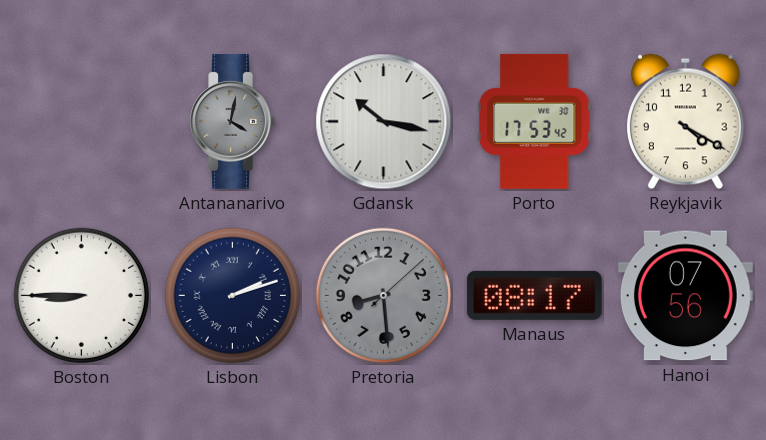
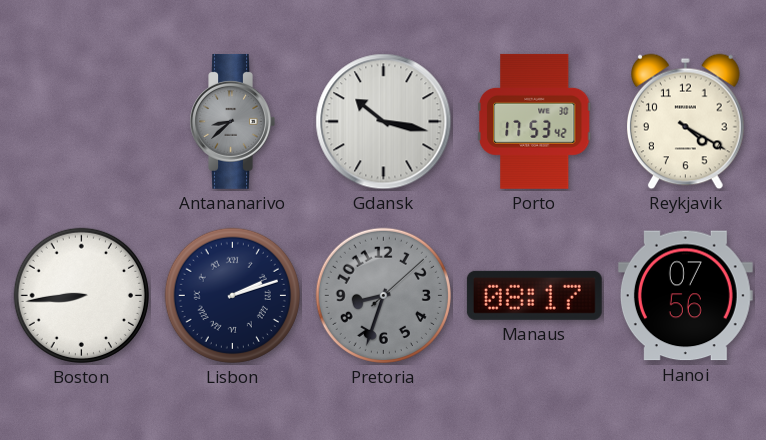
Antananarivo: 4:02 -> 8:38 (232, 121)
Boston: 8:45 -> 8:44 (81, 295)
Pretoria: 8:29 -> 8:33 (383, 295)
